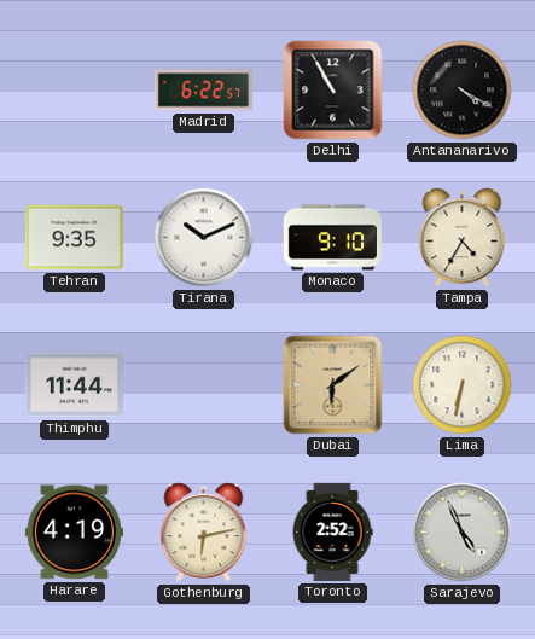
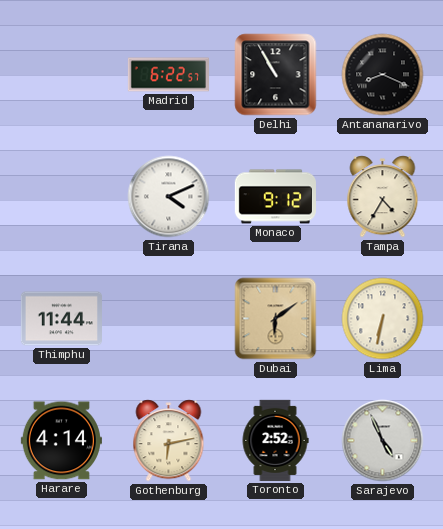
Antananarivo: 4:20 -> 8:19 (383, 75)
Tehran: 9:35 -> none (74, 238)
Tirana: 10:11 -> 4:11 (169, 197)
Monaco: 9:10 -> 9:12 (275, 197)
Harare: 4:19 -> 4:14 (61, 441)
